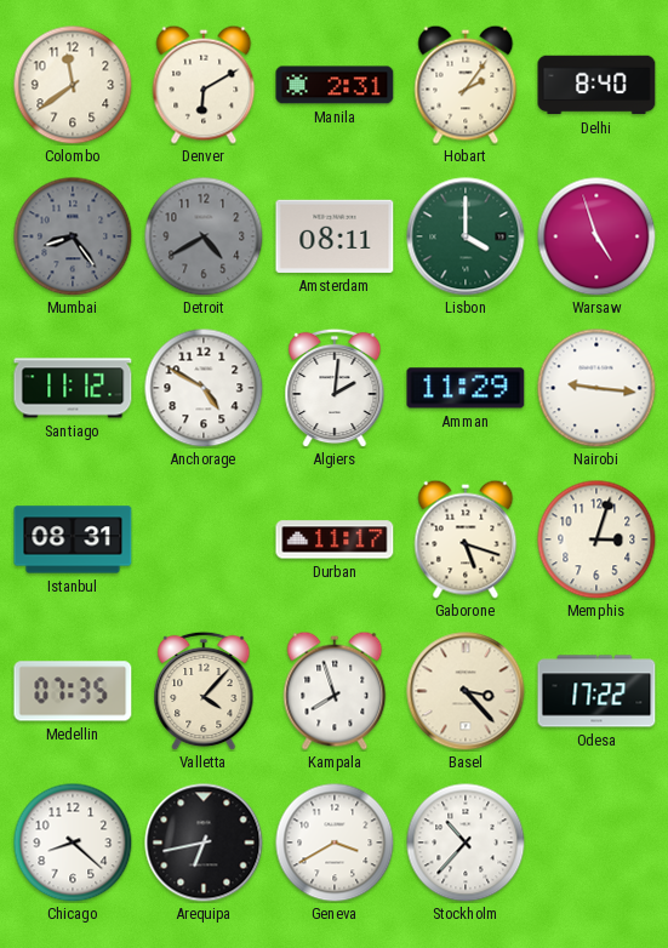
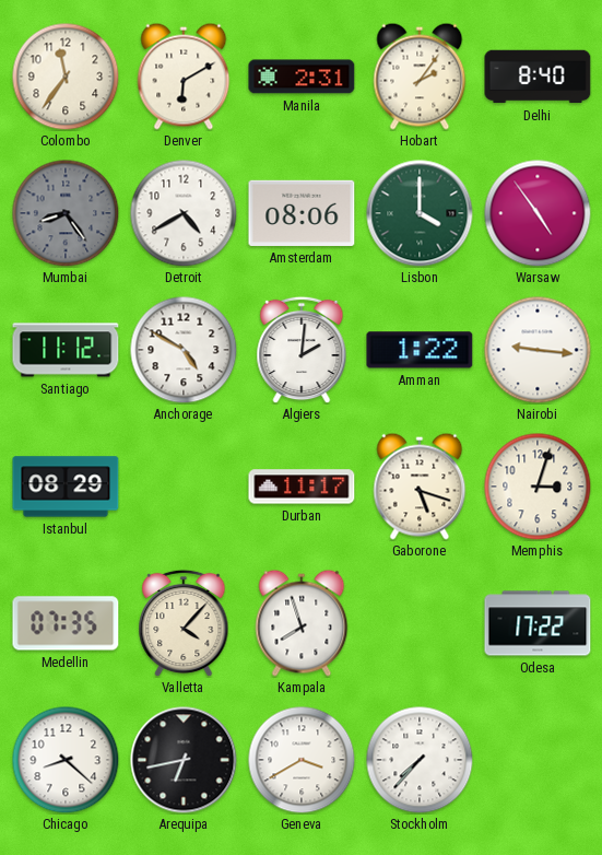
Colombo: 11:39 -> 11:36 (66, 77)
Detroit dial: grey -> white (184, 213)
Amsterdam: 08:11 -> 08:06 (302, 213)
Warsaw: 4:57 -> 4:54 (538, 213)
Amman: 11:29 -> 1:22 (420, 350)
Istanbul: 08:31 -> 08:29 (66, 487)
Basel: 3:23 -> none (466, 691)
Stockholm: 10:37 -> 7:37 (420, 760)
